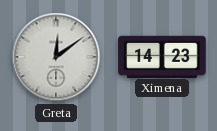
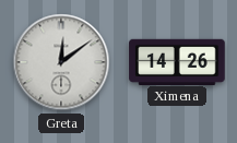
Ximena: 14:23 -> 14:26 (177, 61)
